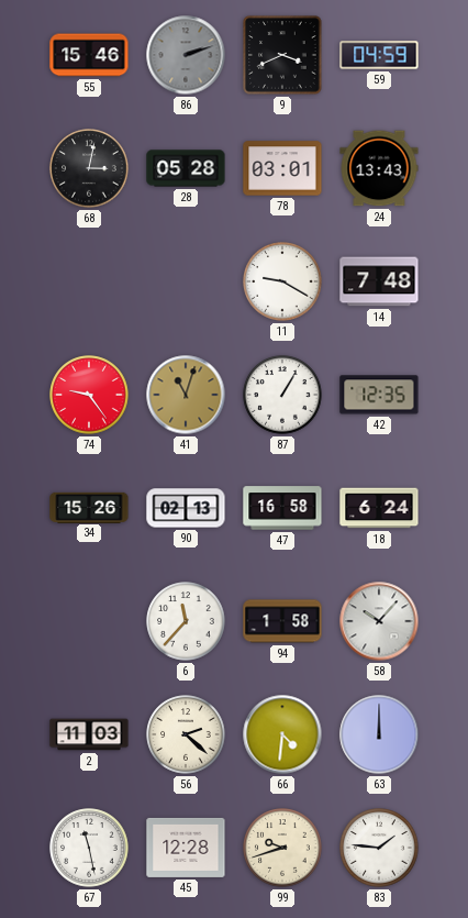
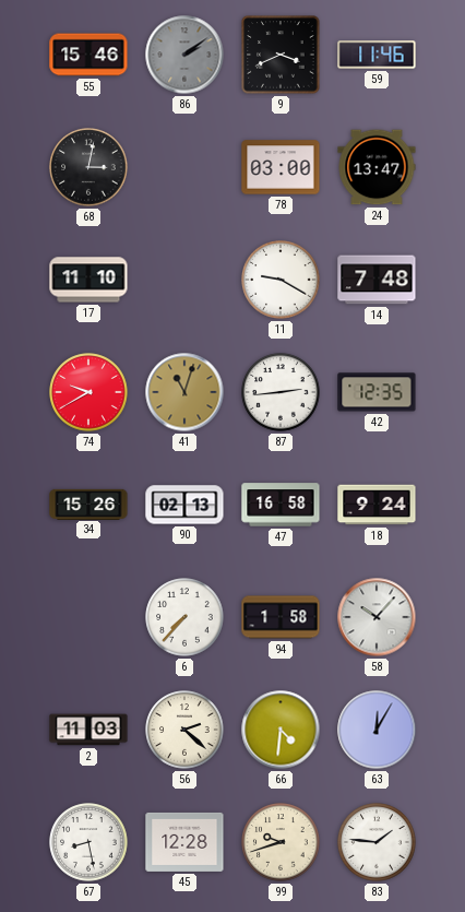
86: 2:12 -> 2:09 (184, 55)
59: 04:59 -> 11:46 (377, 55)
28: 05:28 -> none (186, 168)
78: 03:01 -> 03:00 (281, 167)
24: 13:43 -> 13:47 (377, 167)
17: none -> 11:10 (88, 280)
74: 9:24 -> 9:40 (88, 392)
87: 1:05 -> 2:44 (281, 392)
18: 6:24 -> 9:24 (377, 505)
6: 11:37 -> 7:37 (184, 617)
63: 12:00 -> 12:05 (377, 730)
67: 11:28 -> 8:28 (88, 842)
